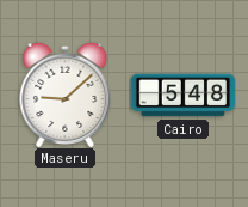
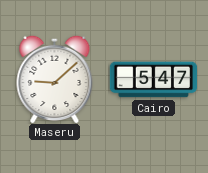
Cairo: 5:48 -> 5:47 (153, 80)
